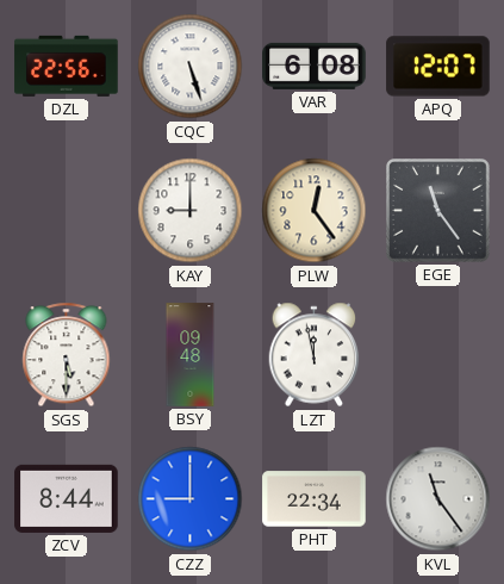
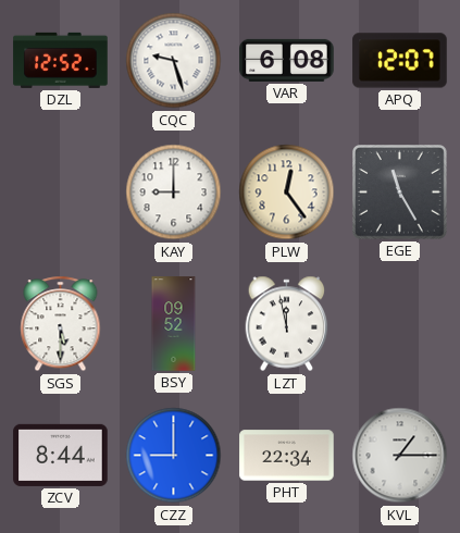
DZL: 22:56 -> 12:52 (61, 60)
CQC: 5:27 -> 9:27 (174, 61)
EGE: 11:24 -> 11:25 (400, 193)
BSY: 09:48 -> 09:52 (174, 324)
KVL: 11:24 -> 1:15 (400, 456)
